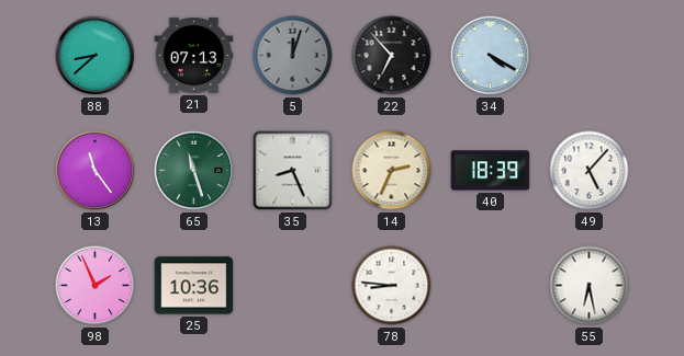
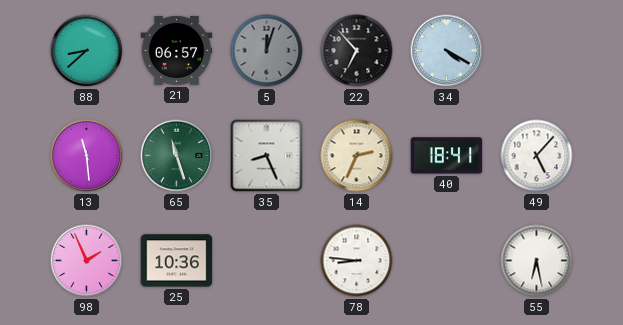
21: 07:13 -> 06:57 (177, 50)
13: 11:24 -> 11:29 (87, 156)
40: 18:39 -> 18:41 (447, 156)
